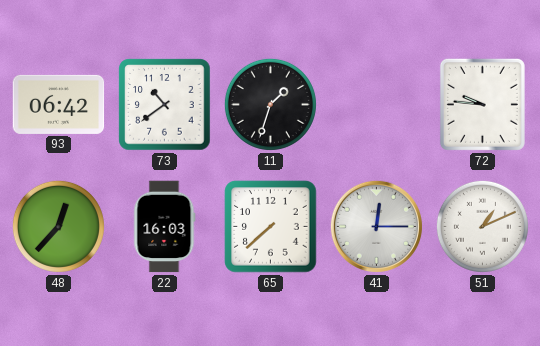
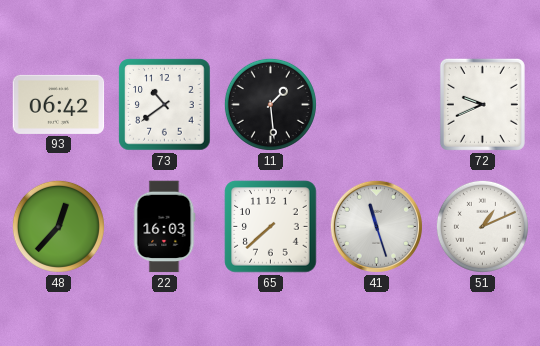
11: 1:33 -> 1:29 (270, 104)
72: 9:46 -> 9:41 (482, 104)
41: 12:15 -> 11:27 (376, 226)
